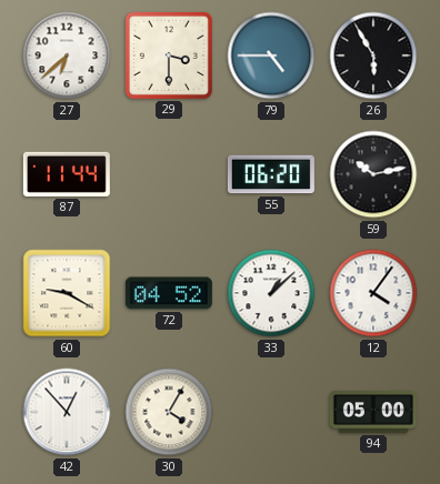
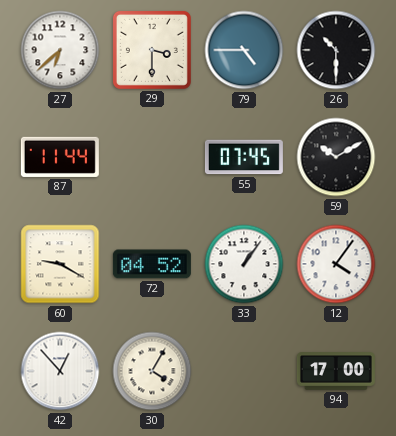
26: 5:55 -> 10:30 (336, 50)
55: 06:20 -> 07:45 (244, 157)
59: 10:13 -> 10:10 (336, 157)
33: 1:08 -> 1:06 (244, 264)
94: 05:00 -> 17:00 (336, 371)
